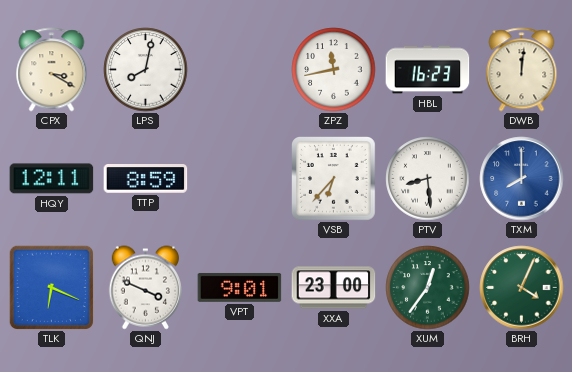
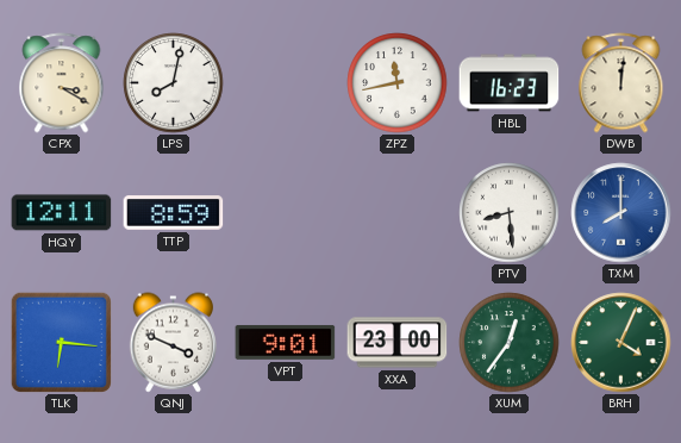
VSB: 6:37 -> none (334, 179)
TLK: 6:19 -> 6:16 (61, 342)
